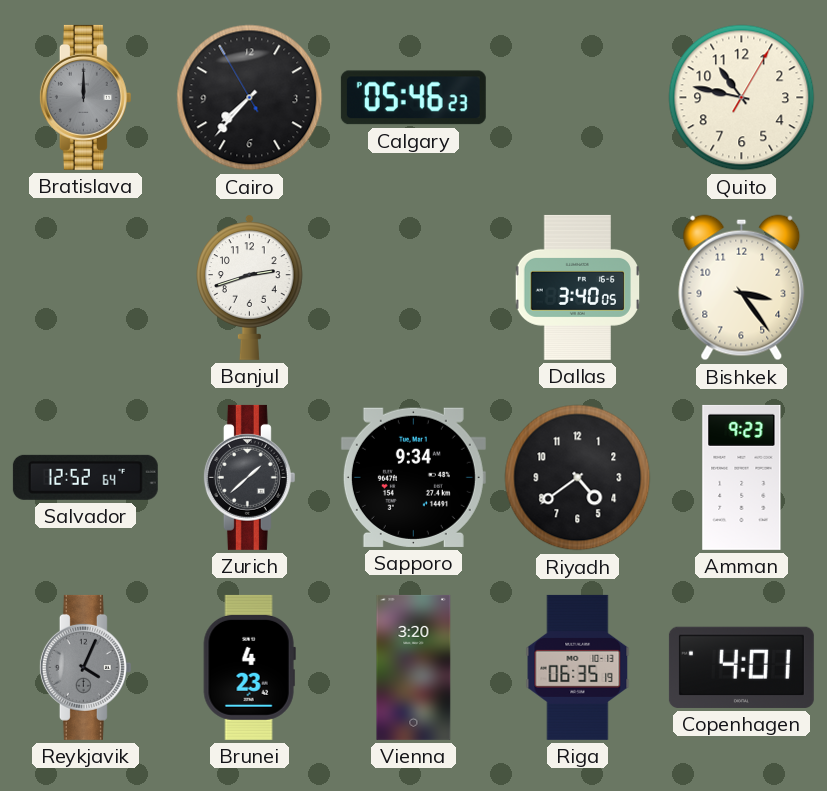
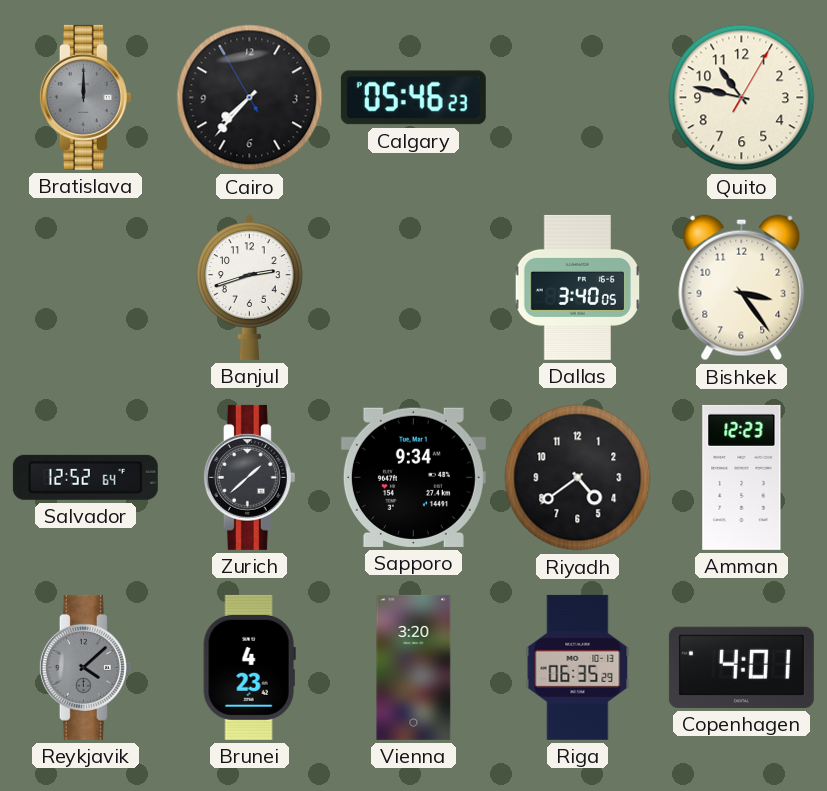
Amman: 9:23 -> 12:23 (742, 477)
Reykjavik: 4:04 -> 4:08 (85, 667)
Riga: 06:35:19 -> 06:35:29 (578, 667)
